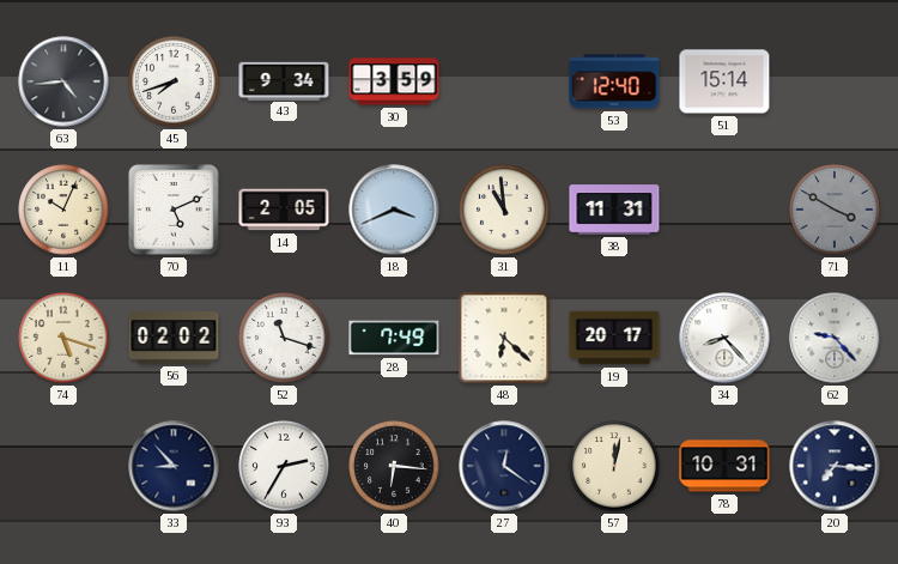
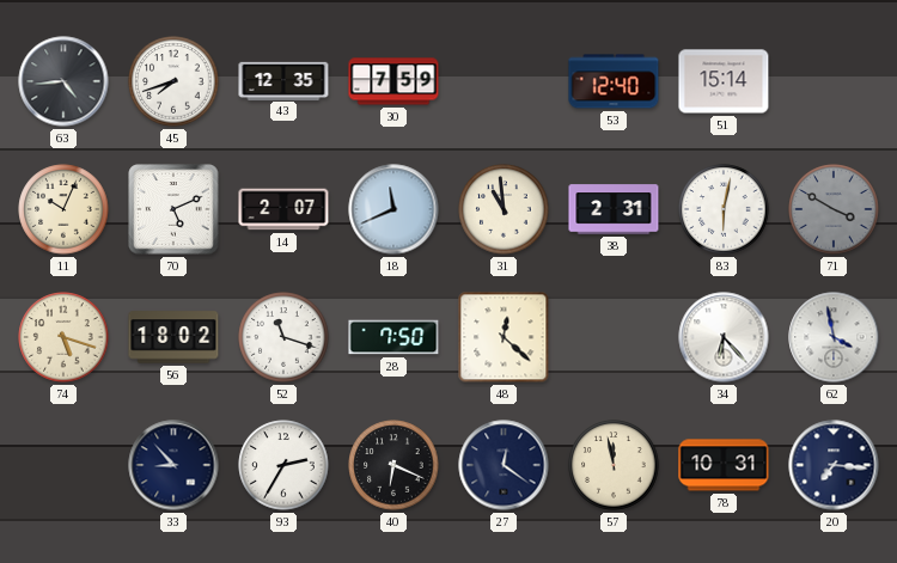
43: 9:34 -> 12:35 (283, 80)
30: 3:59 -> 7:59 (393, 81)
14: 2:05 -> 2:07 (283, 209)
18: 3:41 -> 11:41 (393, 209)
38: 11:31 -> 2:31 (614, 209)
83: none -> 6:02 (724, 209)
56: 02:02 -> 18:02 (173, 337)
28: 7:49 -> 7:50 (393, 337)
48: 6:22 -> 12:22 (504, 337)
19: 20:17 -> none (614, 338)
34: 8:23 -> 6:23 (724, 337)
62: 9:23 -> 3:58 (834, 337)
40: 6:16 -> 6:19 (393, 465)
57: 12:02 -> 11:58 (614, 465)
